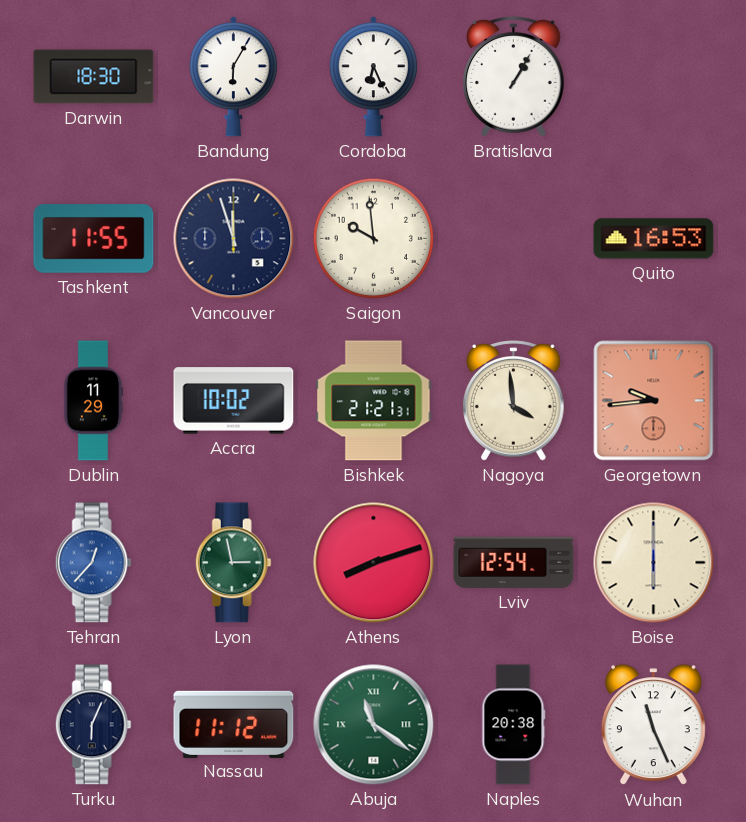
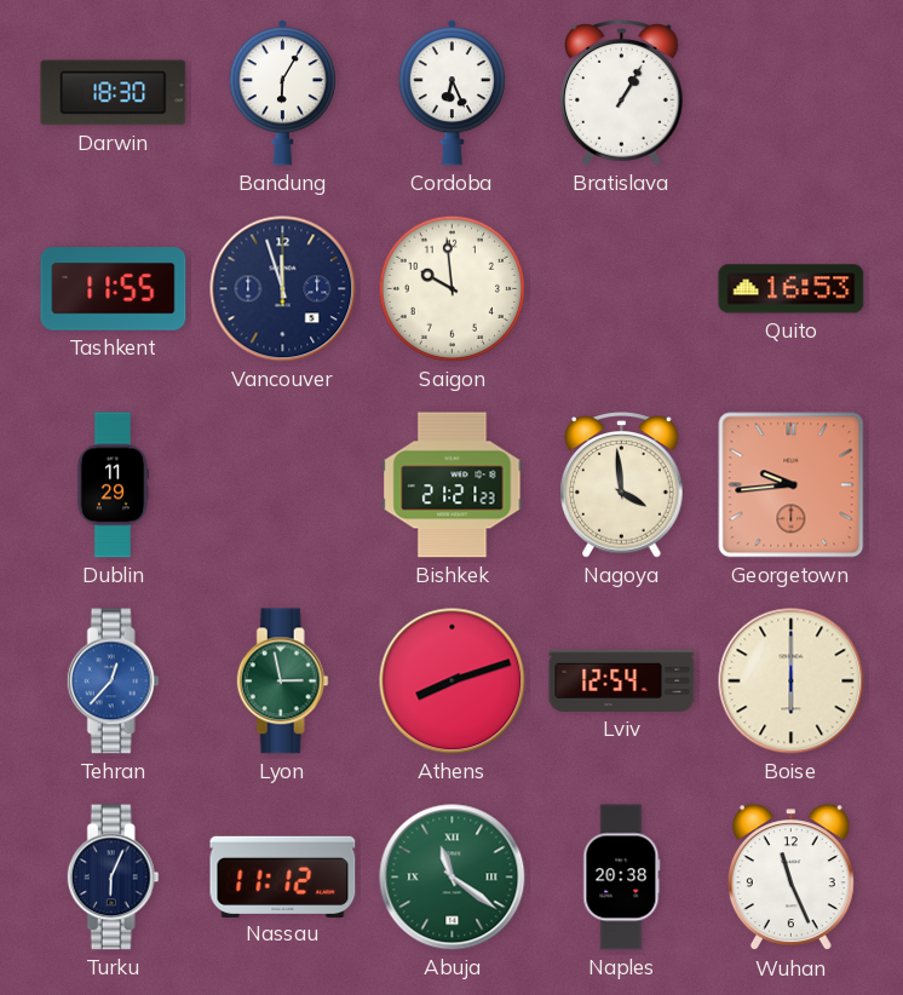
Accra: 10:02 -> none (234, 401)
Bishkek: 21:21:31 -> 21:21:23 (453, 485)
